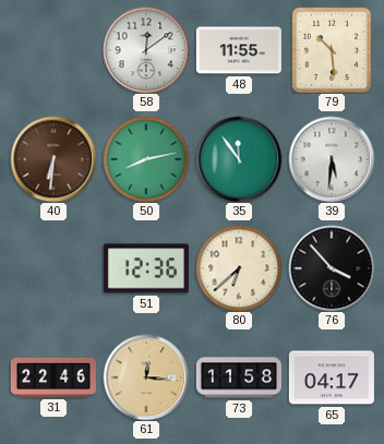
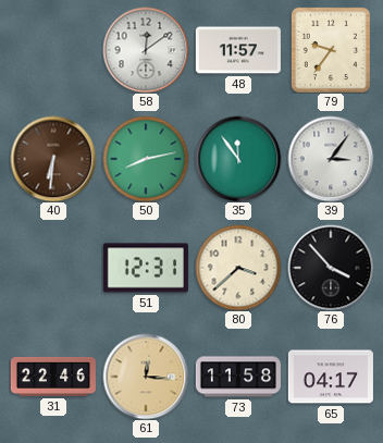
48: 11:55 -> 11:57 (238, 50)
79: 10:29 -> 9:36 (331, 50)
39: 5:31 -> 3:06 (331, 159)
51: 12:36 -> 12:31 (146, 268)
80: 6:38 -> 3:38 (238, 268)
